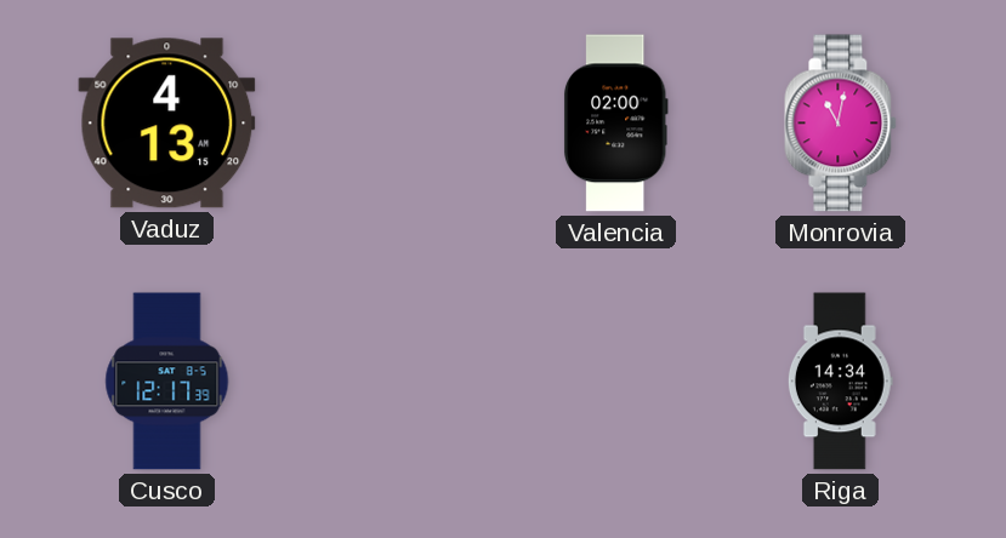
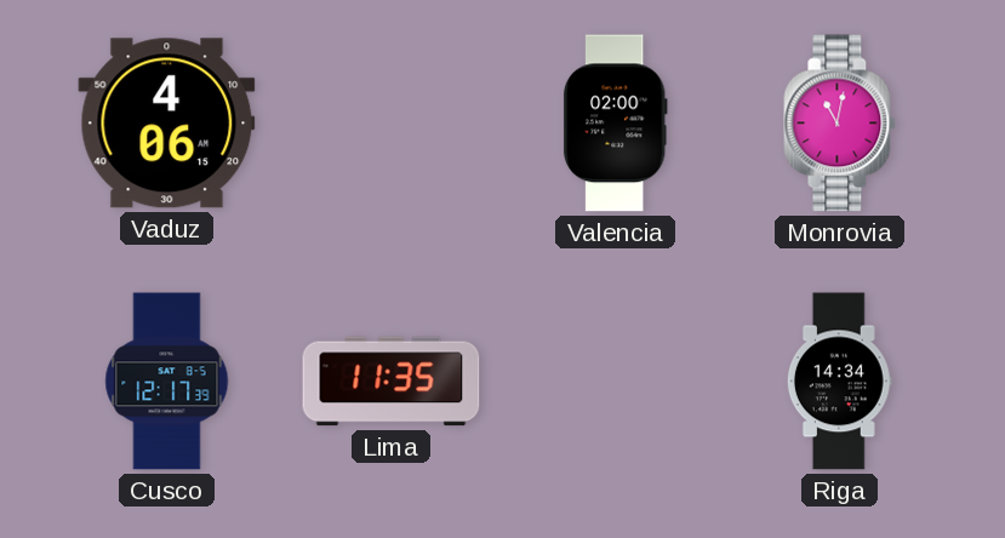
Vaduz: 4:13 -> 4:06 (167, 124)
Lima: none -> 11:35 (392, 382)
